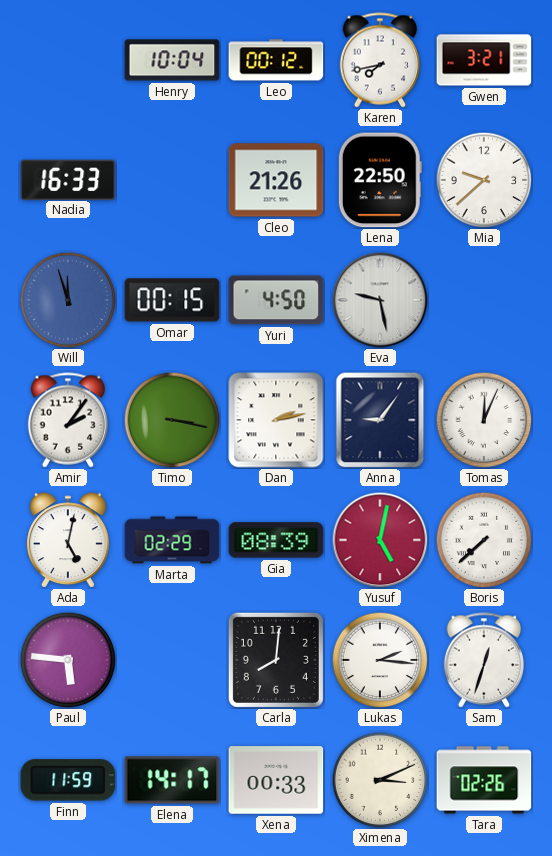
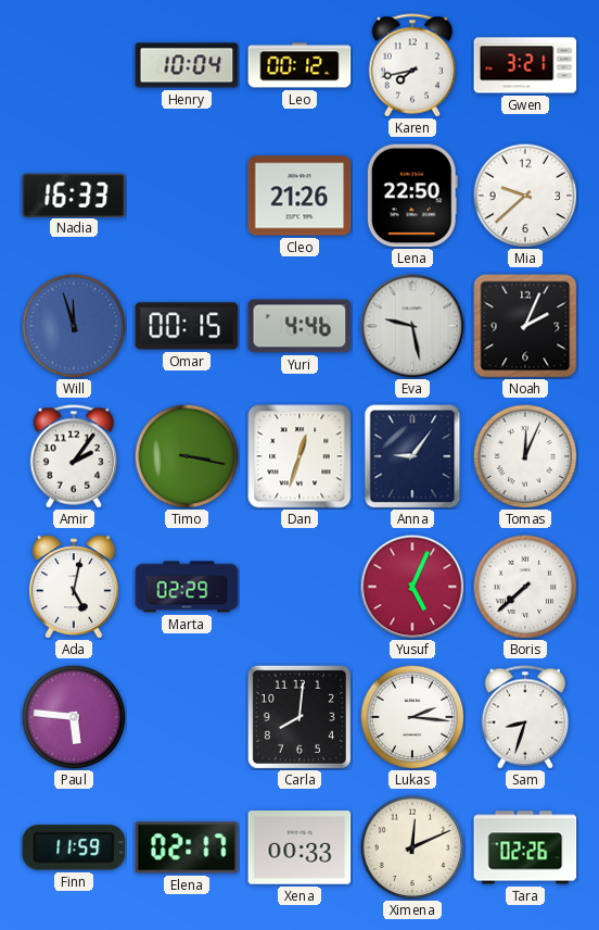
Yuri: 4:50 -> 4:46 (299, 326)
Noah: none -> 2:04 (525, 326)
Dan: 2:13 -> 12:33 (299, 456)
Gia: 08:39 -> none (276, 540)
Yusuf: 5:02 -> 5:04 (412, 587)
Sam: 12:33 -> 8:33 (524, 717)
Elena: 14:17 -> 02:17 (187, 847)
Ximena: 3:11 -> 12:11 (412, 847)
